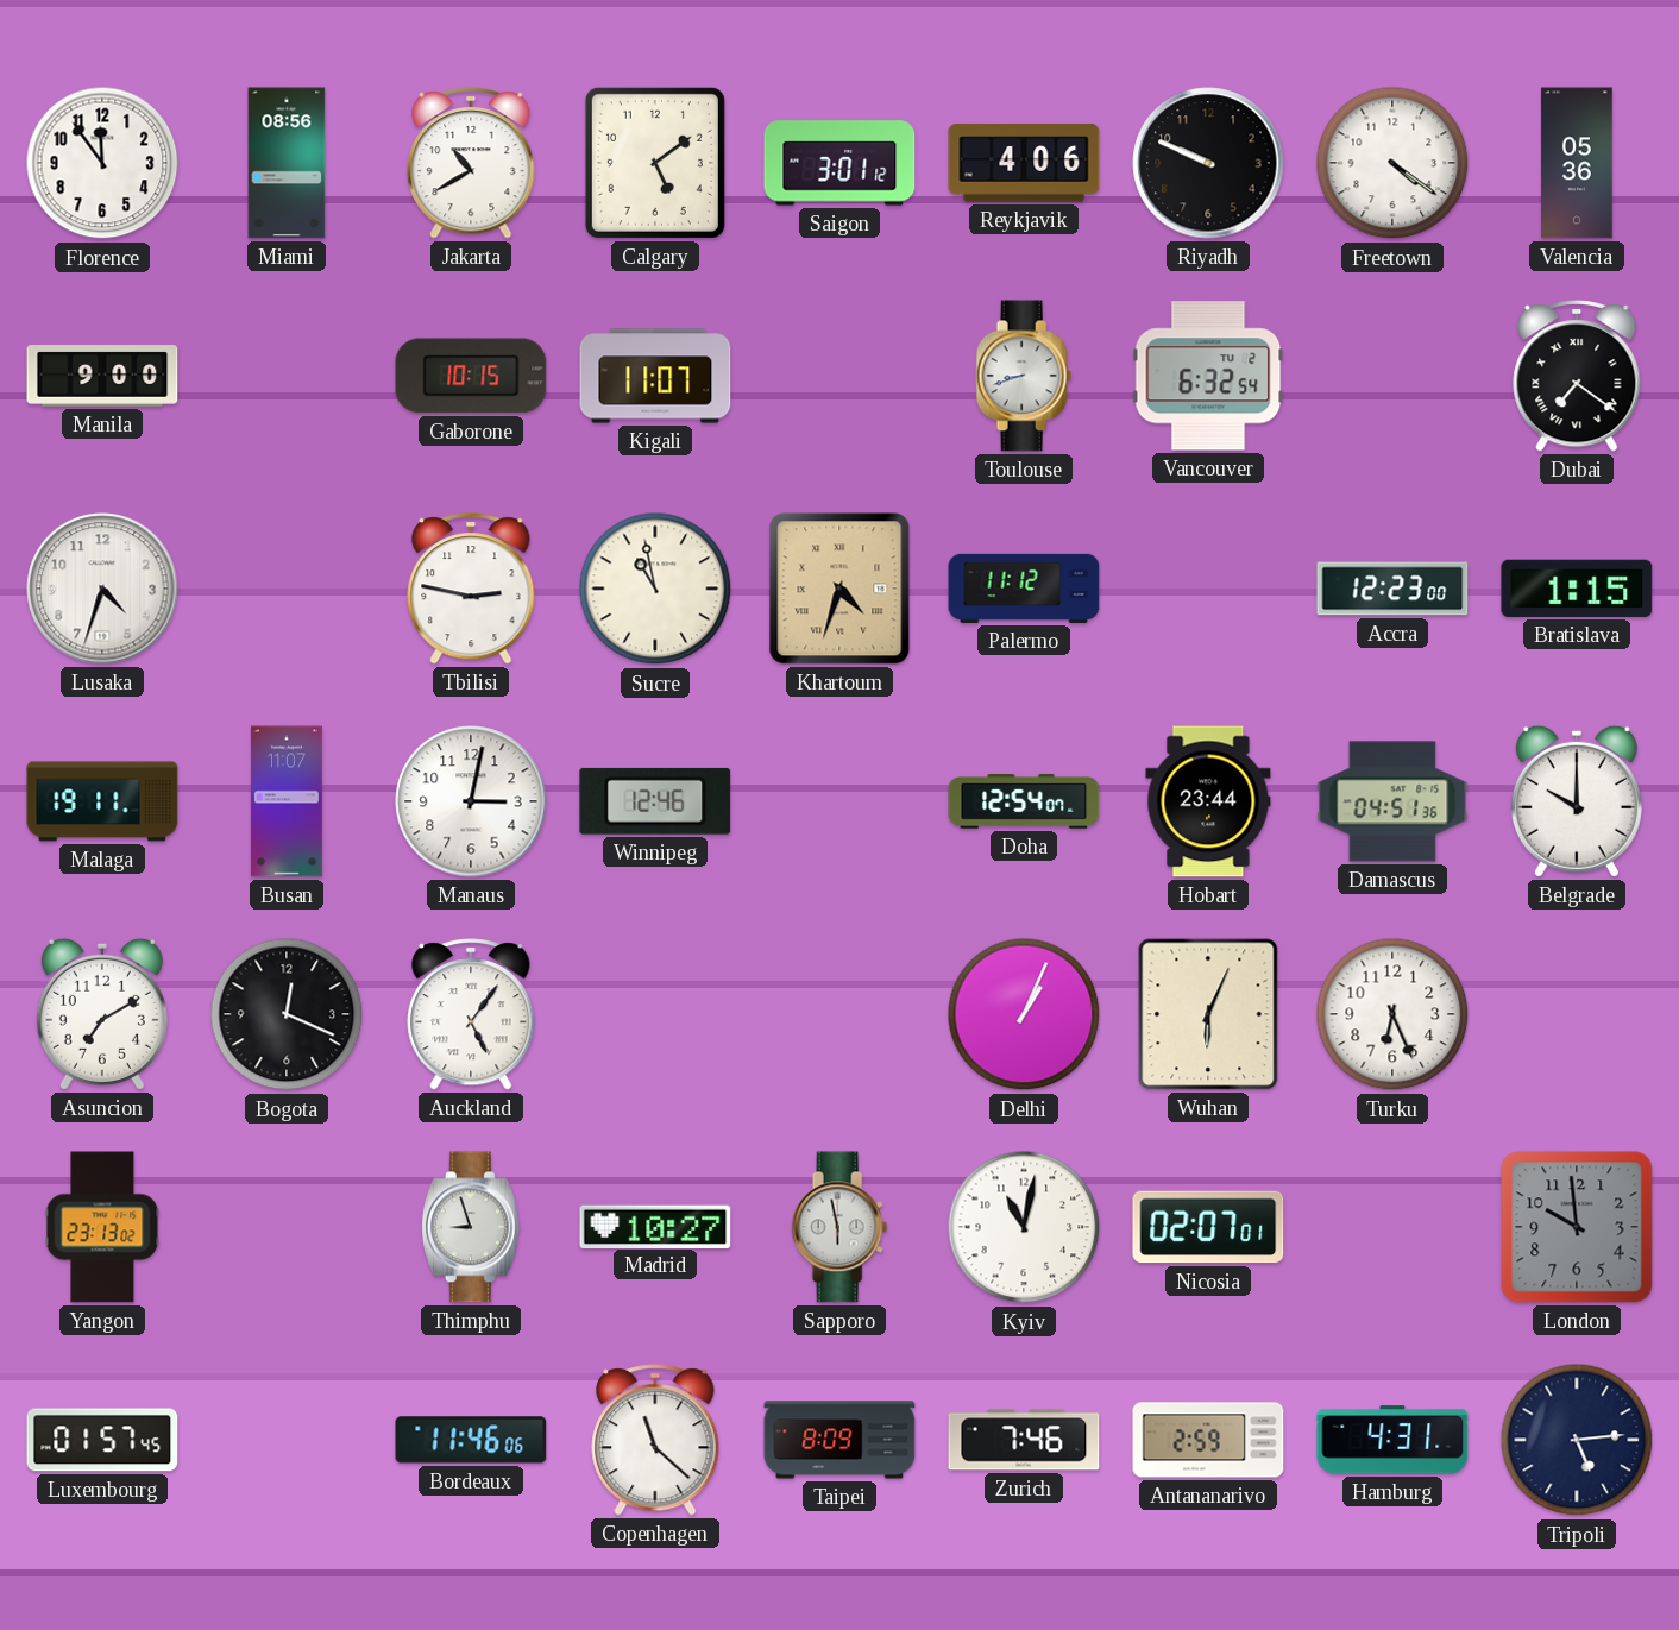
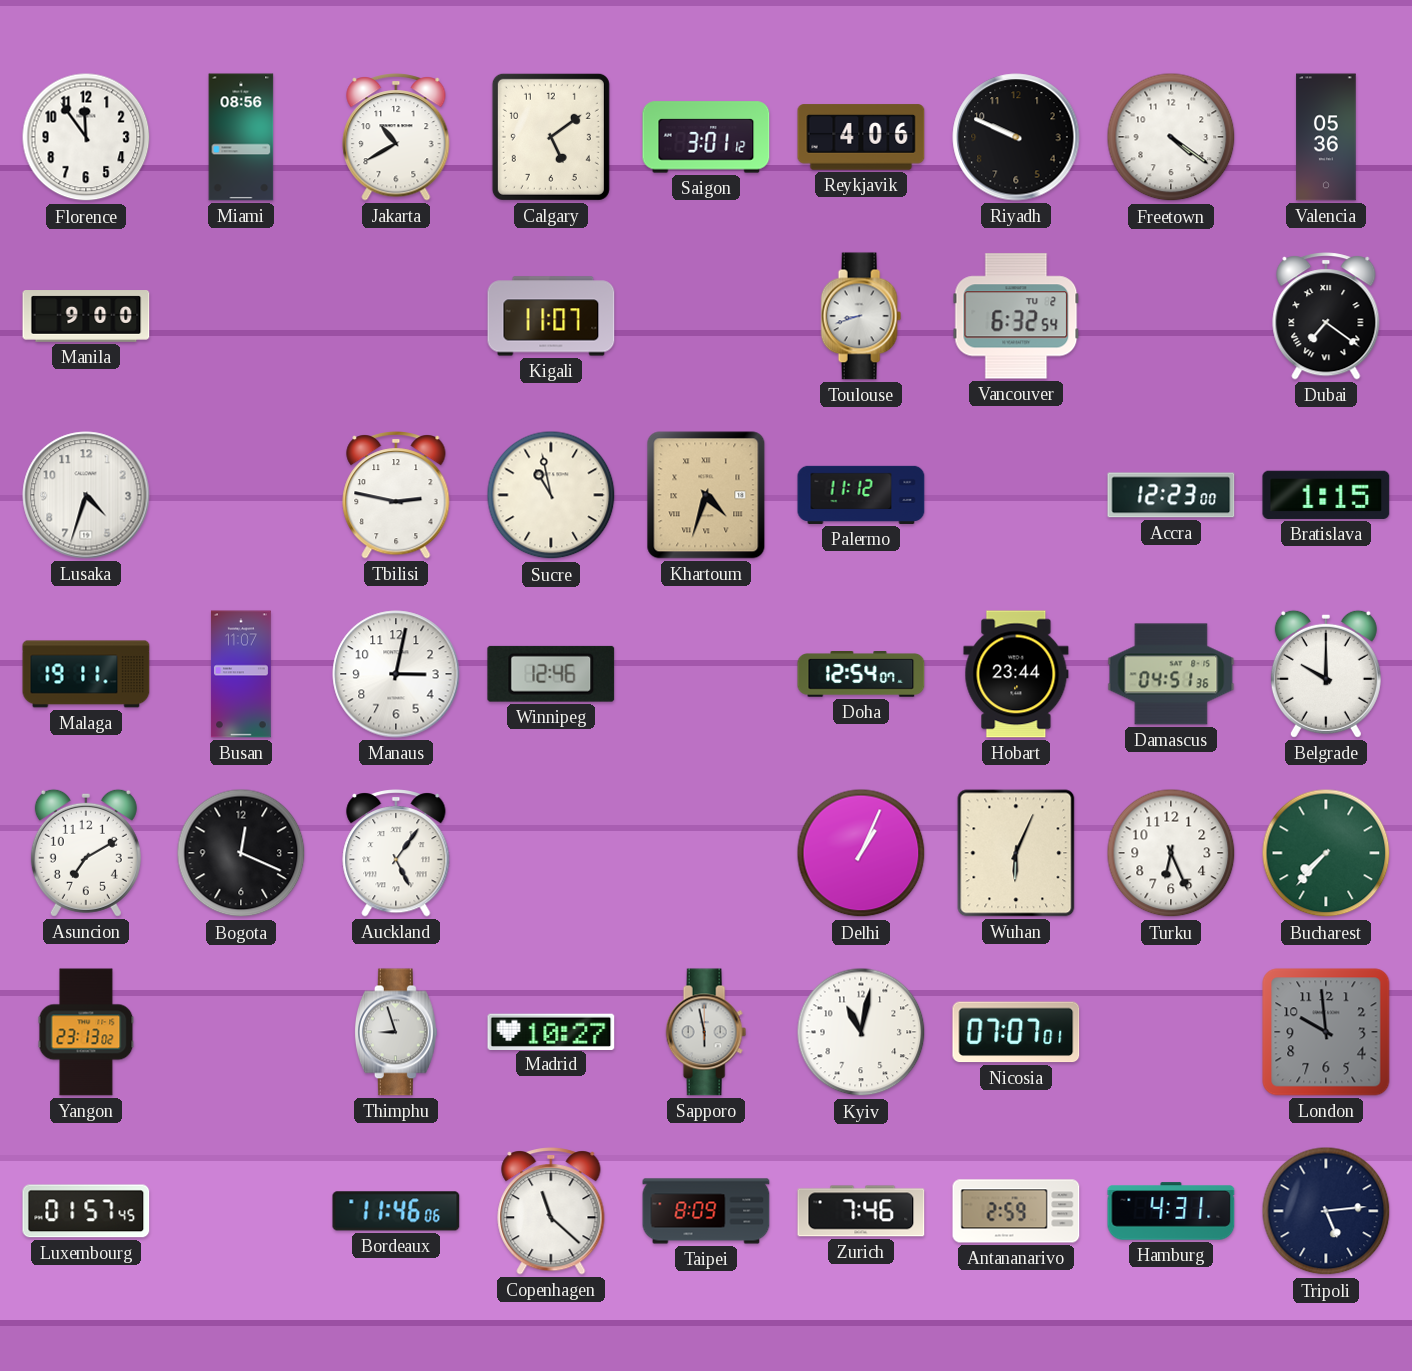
Gaborone: 10:15 -> none (471, 376)
Bucharest: none -> 7:37 (1326, 853)
Nicosia: 02:07 -> 07:07 (1016, 1032)
